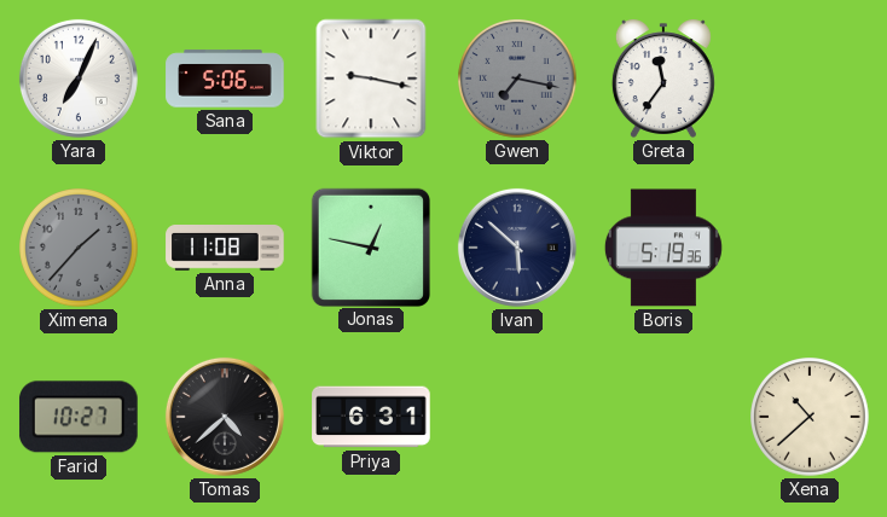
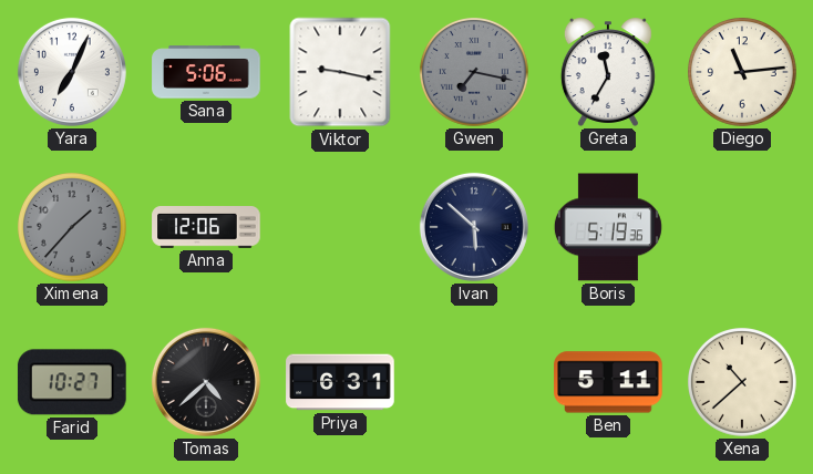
Greta: 11:36 -> 11:35 (608, 72)
Diego: none -> 11:14 (743, 73)
Anna: 11:08 -> 12:06 (206, 227)
Jonas: 12:47 -> none (370, 246)
Ben: none -> 5:11 (608, 382)
